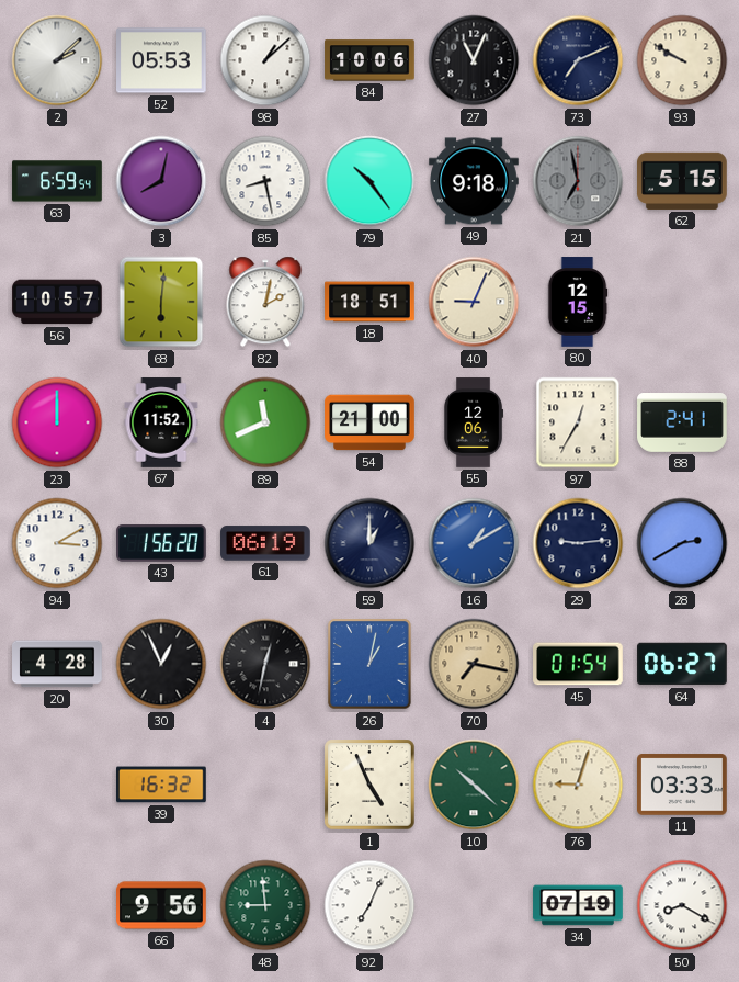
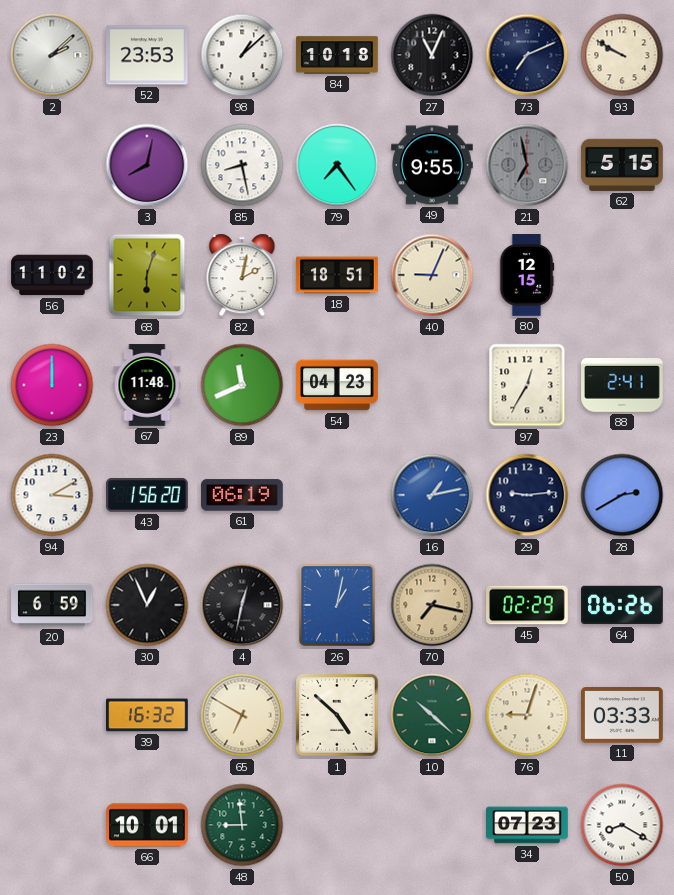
52: 05:53 -> 23:53 (148, 55)
84: 10:06 -> 10:18 (337, 55)
63: 6:59 -> none (57, 181)
79: 10:24 -> 7:24 (337, 165)
49: 9:18 -> 9:55 (432, 165)
56: 10:57 -> 11:02 (52, 275)
68: 6:01 -> 6:03 (147, 275)
67: 11:52 -> 11:48 (147, 385)
54: 21:00 -> 04:23 (337, 385)
55: 12:06 -> none (475, 422)
59: 1:00 -> none (369, 543)
16: 1:10 -> 1:13 (432, 495)
20: 4:28 -> 6:59 (52, 605)
45: 01:54 -> 02:29 (527, 605)
64: 06:27 -> 06:26 (623, 605)
65: none -> 6:50 (242, 715)
1: 4:56 -> 4:52 (337, 715)
66: 9:56 -> 10:01 (147, 825)
92: 7:04 -> none (369, 905)
34: 07:19 -> 07:23 (527, 825)
